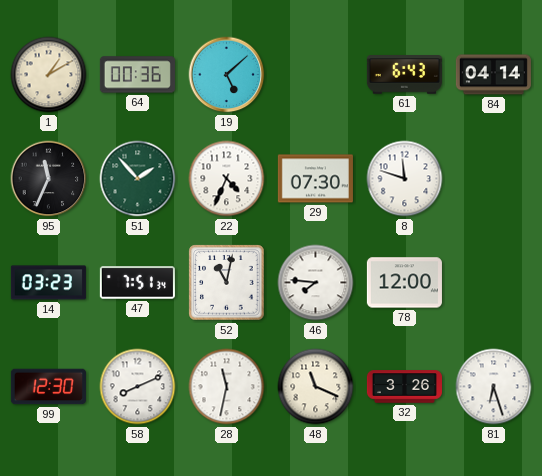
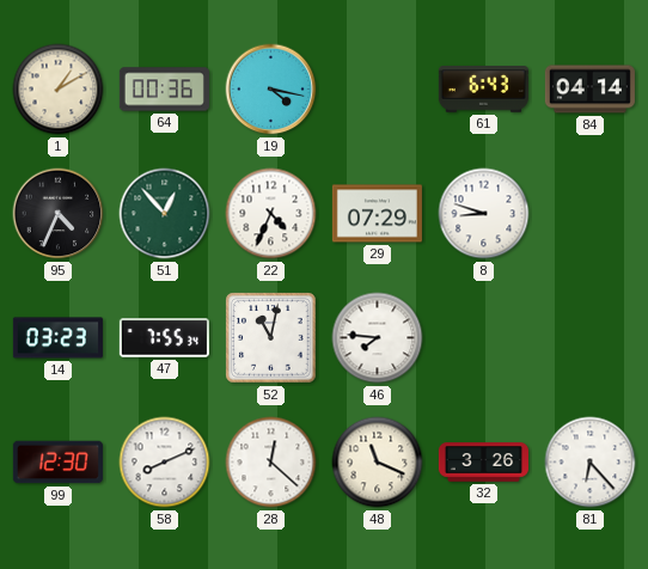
19: 5:08 -> 4:17 (271, 90)
95: 11:34 -> 4:34 (59, 214)
51: 1:53 -> 12:53 (165, 214)
29: 07:30 -> 07:29 (377, 214)
8: 11:48 -> 8:48 (484, 214)
47: 7:51 -> 7:55 (164, 338)
78: 12:00 -> none (404, 283)
28: 11:32 -> 12:22 (271, 463)
81: 6:27 -> 6:23 (591, 463)
